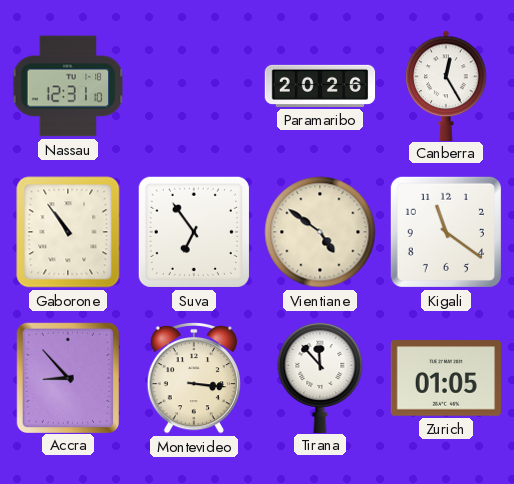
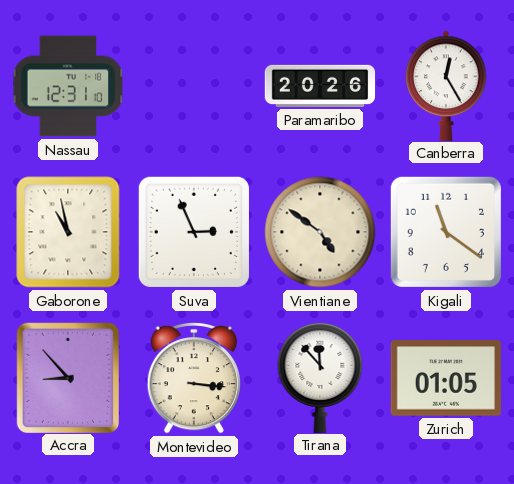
Gaborone: 10:54 -> 10:58 (68, 232)
Suva: 6:54 -> 2:56 (194, 232)
